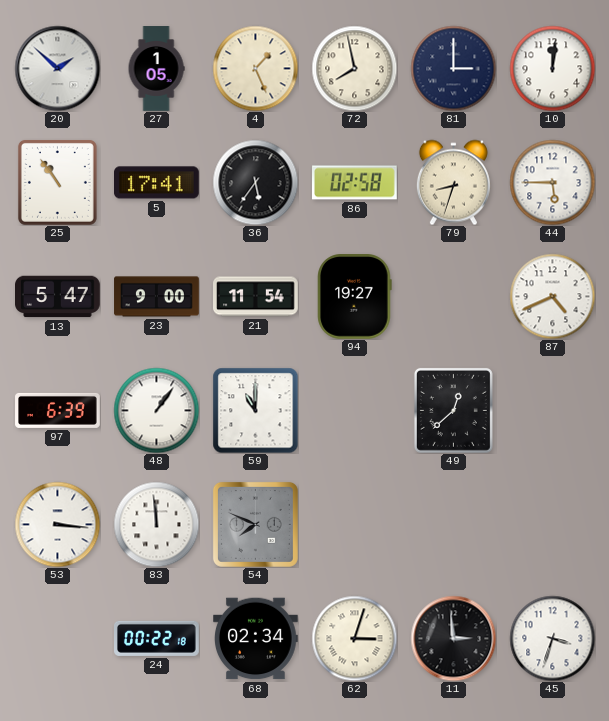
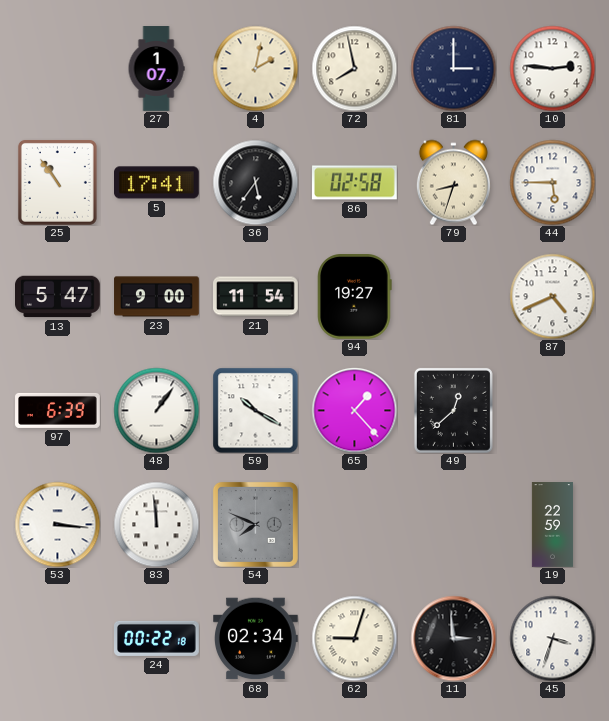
20: 1:52 -> none (57, 68)
27: 1:05 -> 1:07 (156, 69)
4: 1:26 -> 2:02 (255, 68)
10: 12:01 -> 2:46 (552, 68)
59: 11:00 -> 10:20 (255, 410)
65: none -> 1:23 (354, 410)
19: none -> 22:59 (552, 525)
62: 3:03 -> 9:03 (354, 638)
